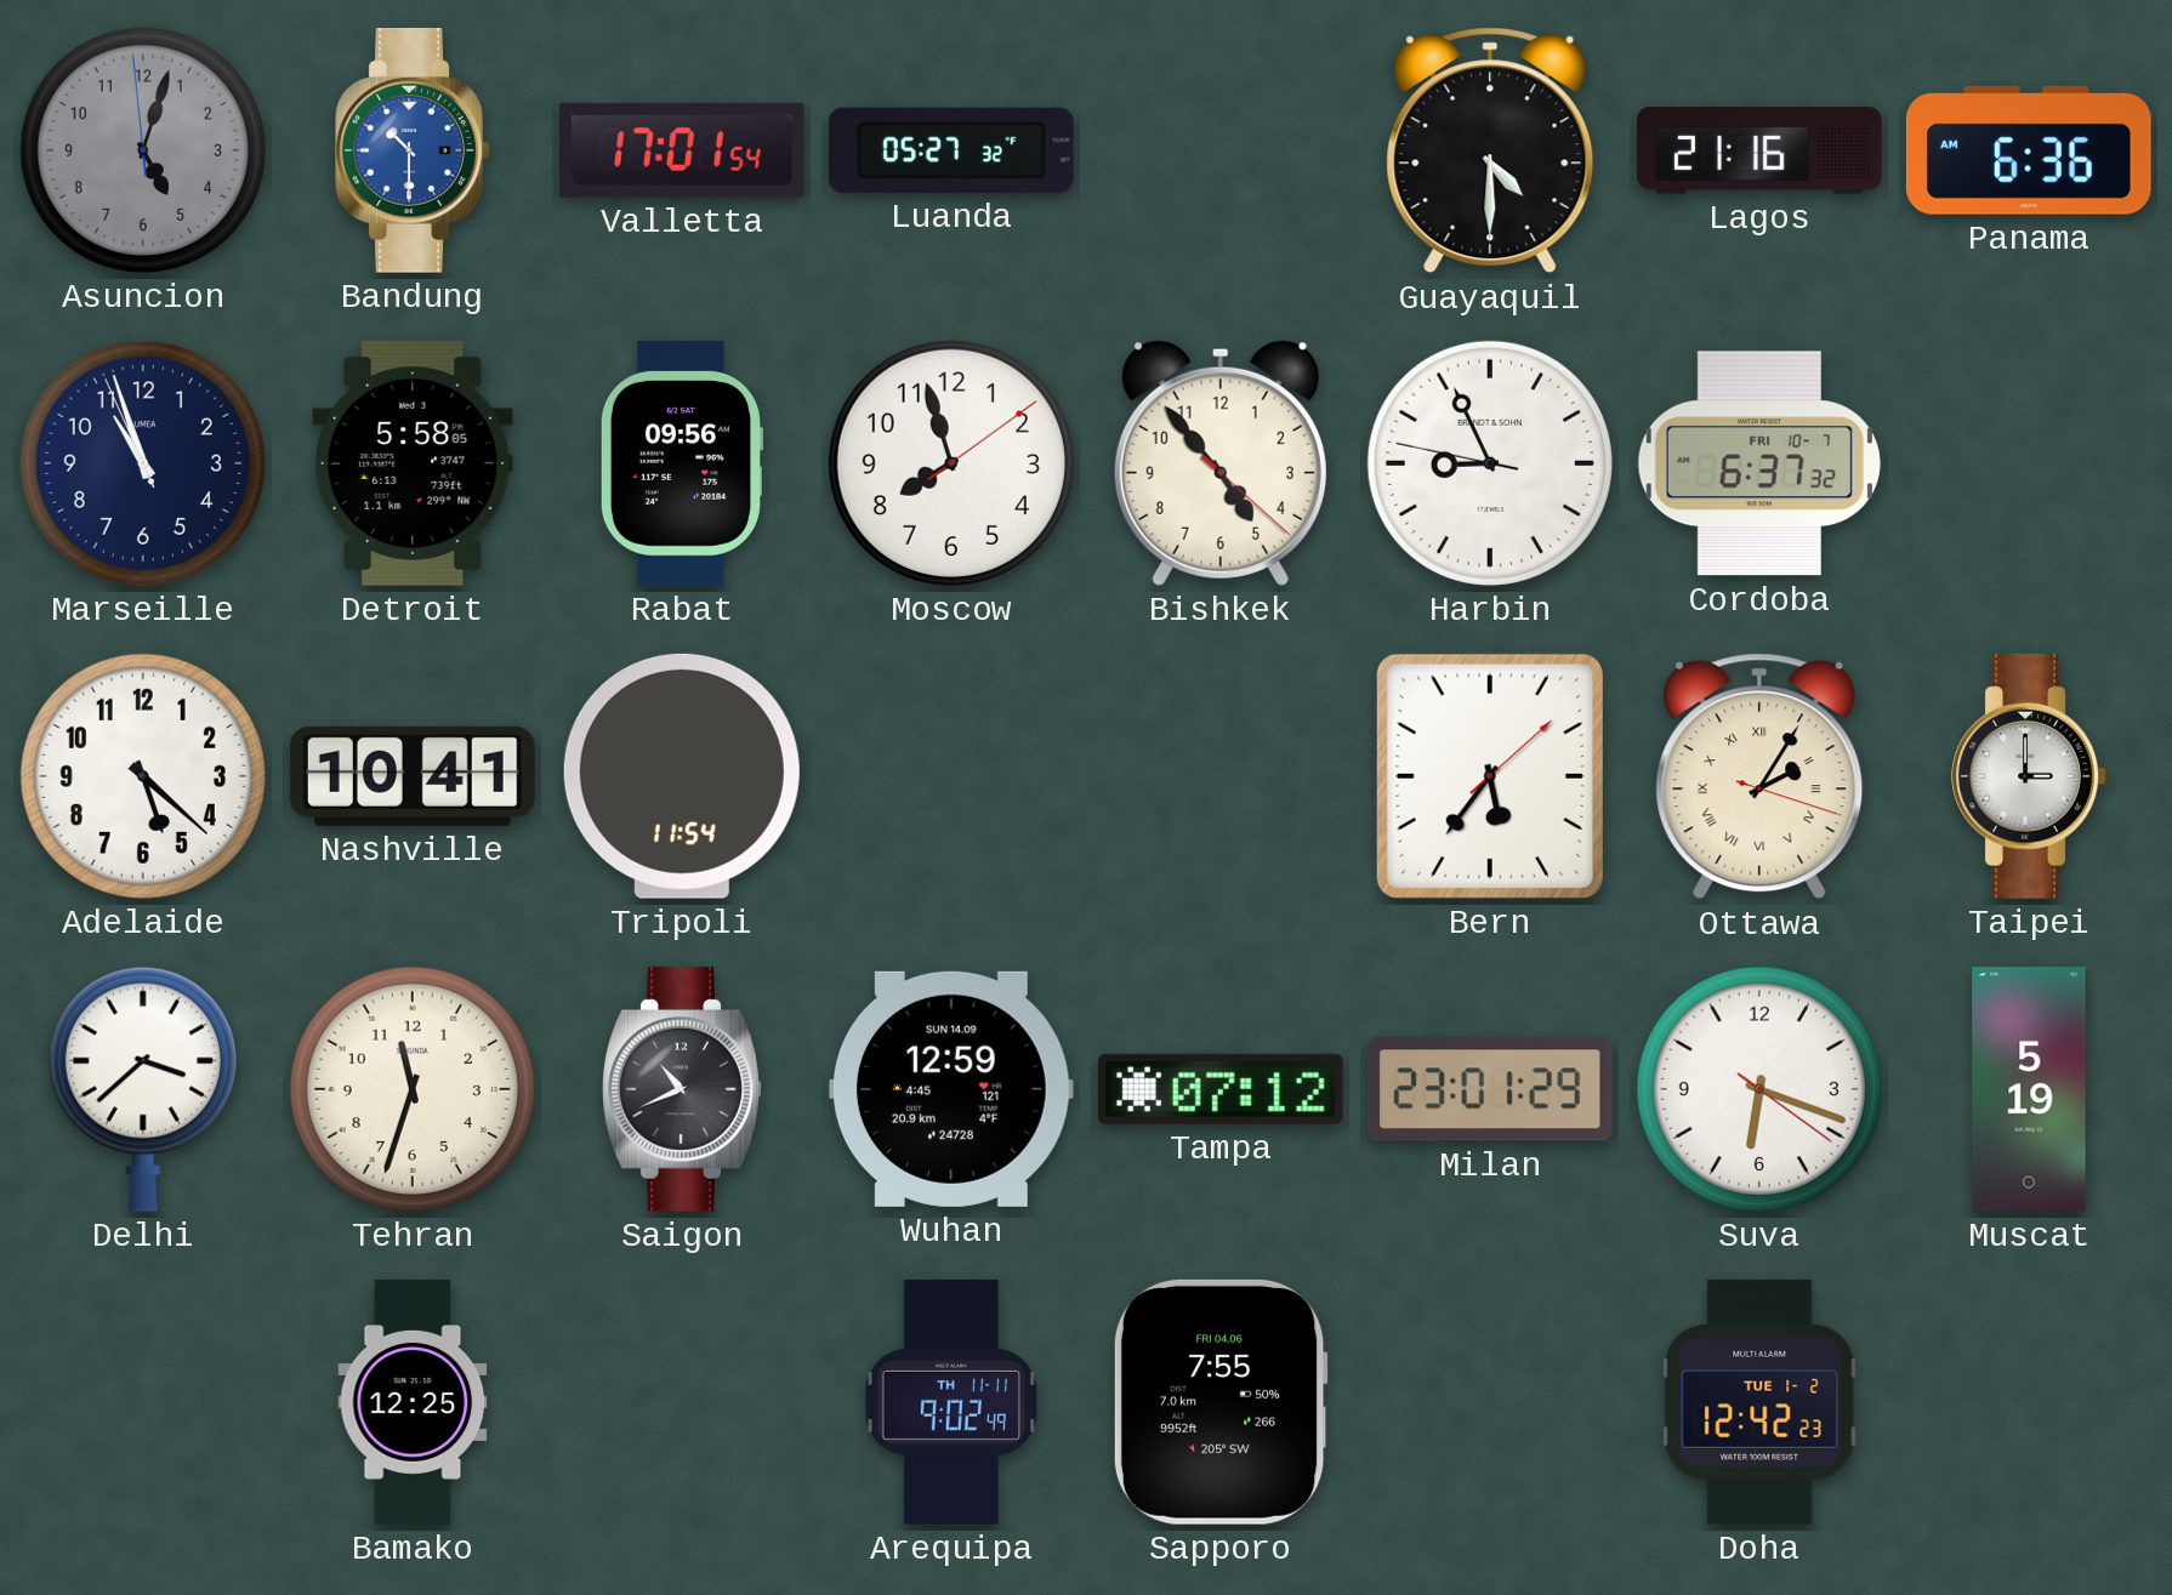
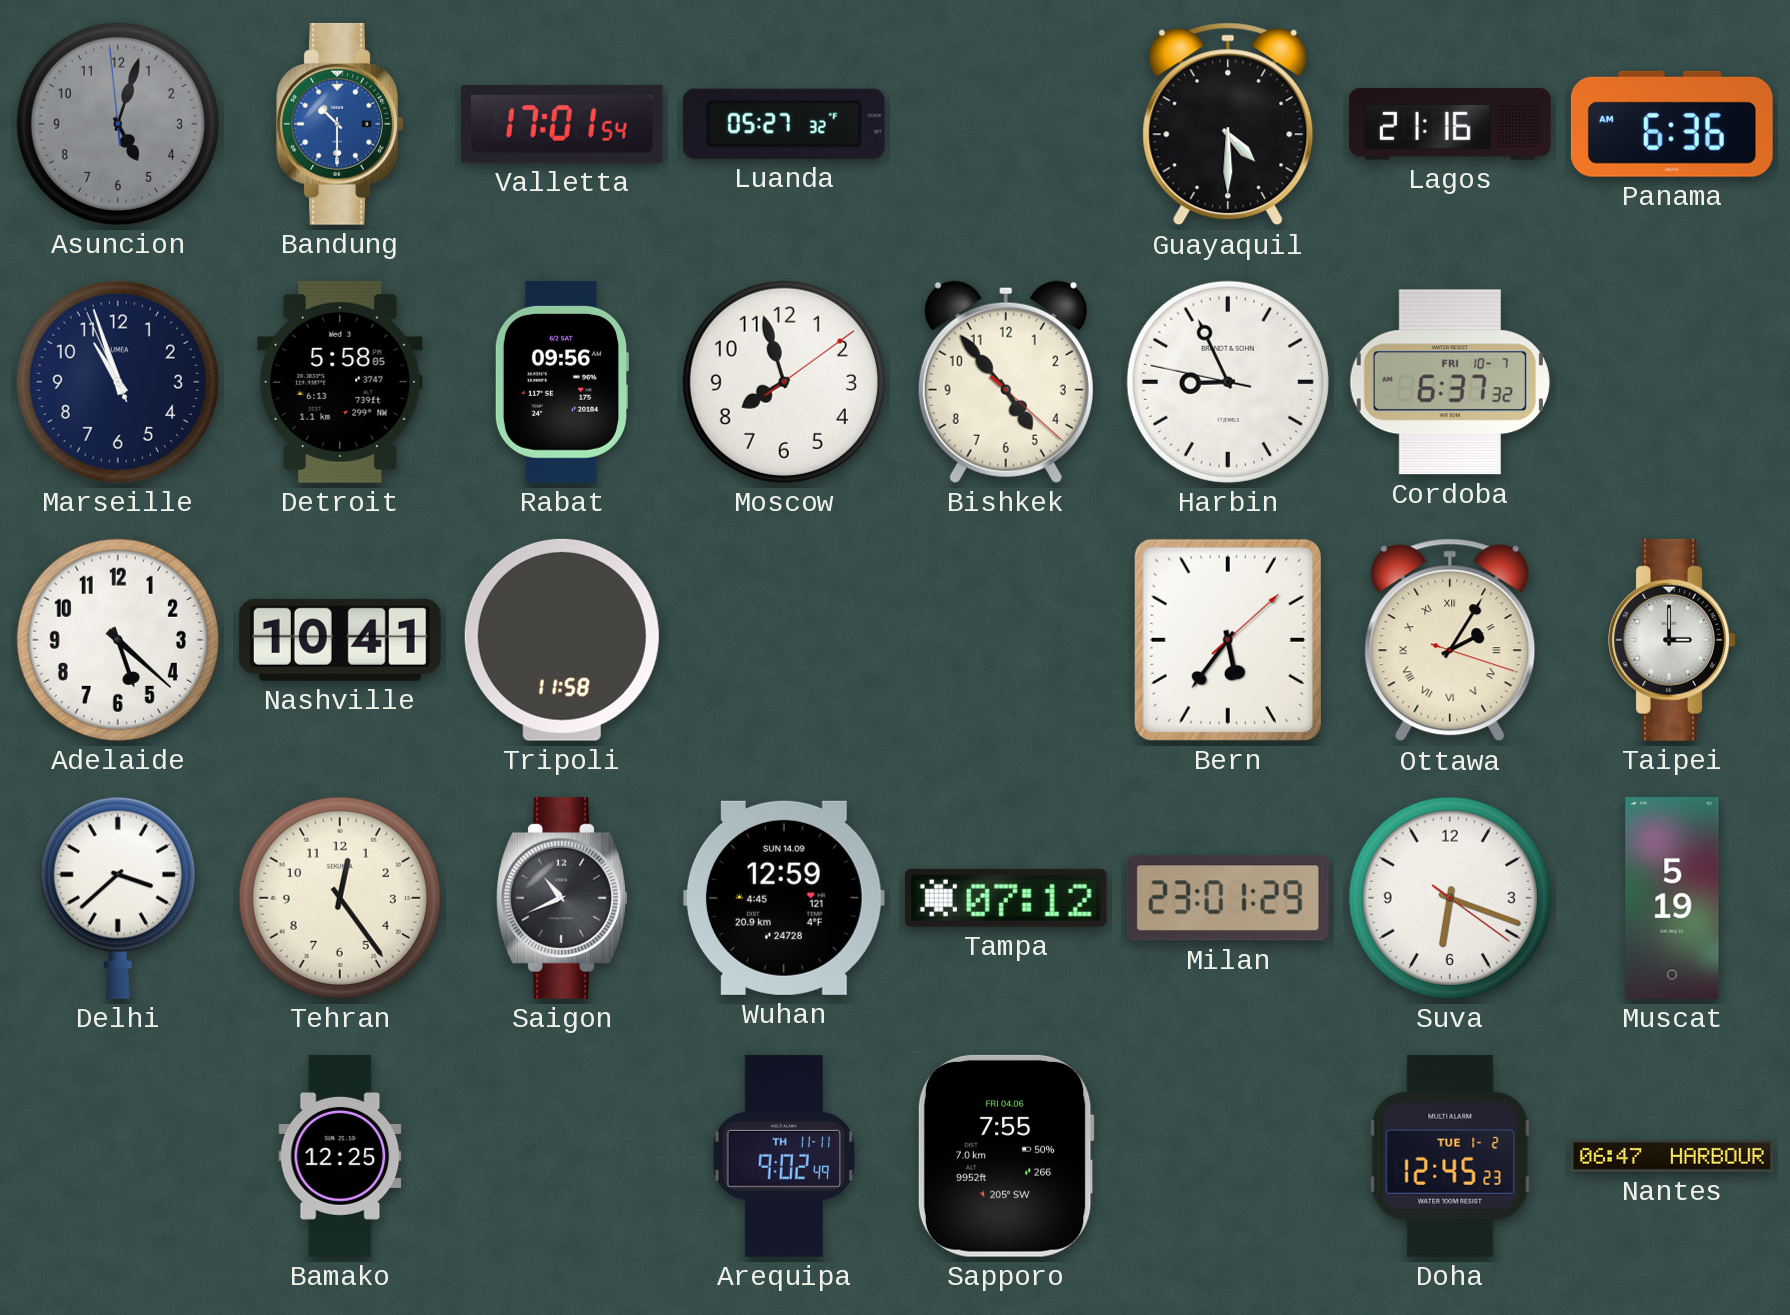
Tripoli: 11:54 -> 11:58 (562, 640)
Tehran: 11:33 -> 12:24 (340, 898)
Doha: 12:42 -> 12:45 (1450, 1156)
Nantes: none -> 06:47 (1672, 1157)
